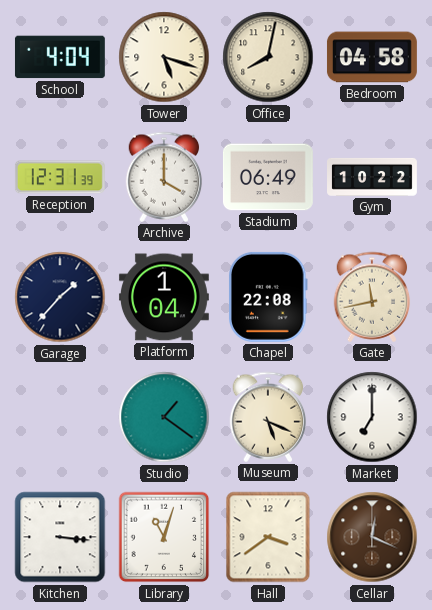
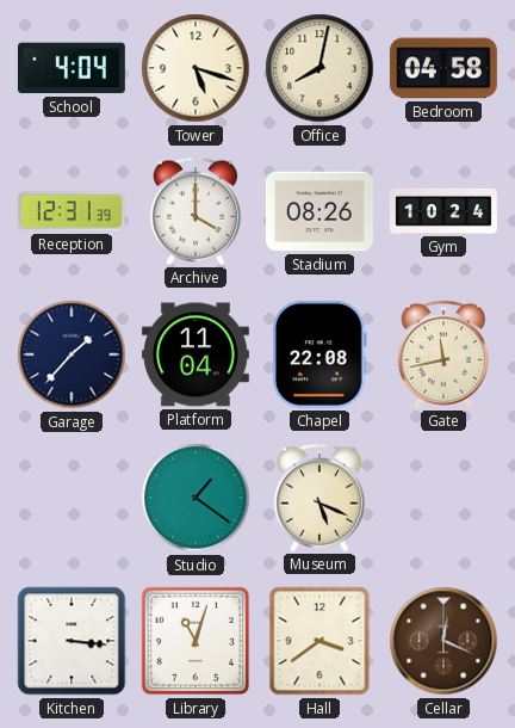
Stadium: 06:49 -> 08:26 (319, 211)
Gym: 10:22 -> 10:24 (445, 211)
Platform: 1:04 -> 11:04 (196, 354)
Market: 7:00 -> none (372, 417)
